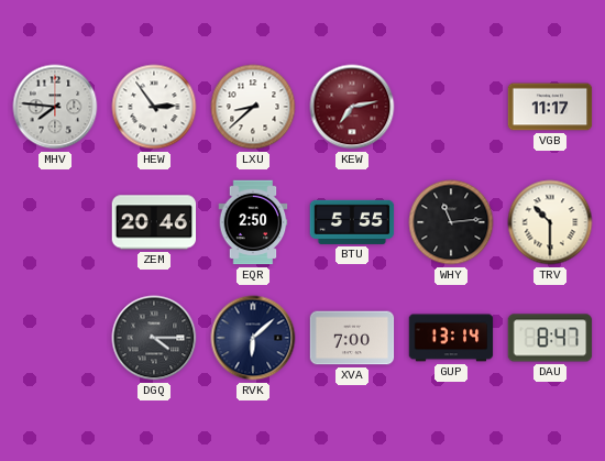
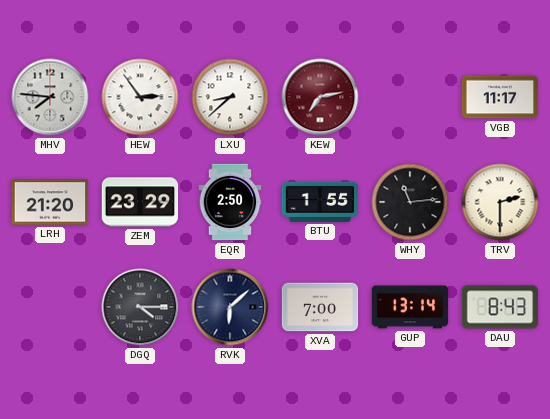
LRH: none -> 21:20 (50, 202)
ZEM: 20:46 -> 23:29 (140, 202)
BTU: 5:55 -> 1:55 (320, 202)
TRV: 10:30 -> 2:30 (500, 202)
DAU: 8:47 -> 8:43 (500, 307)
